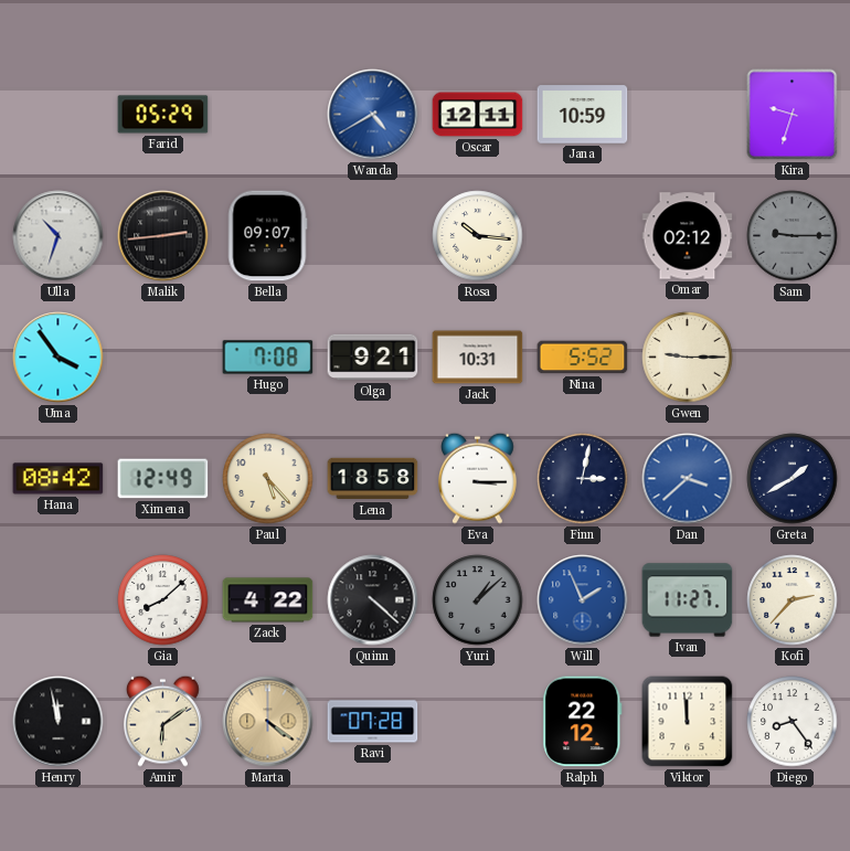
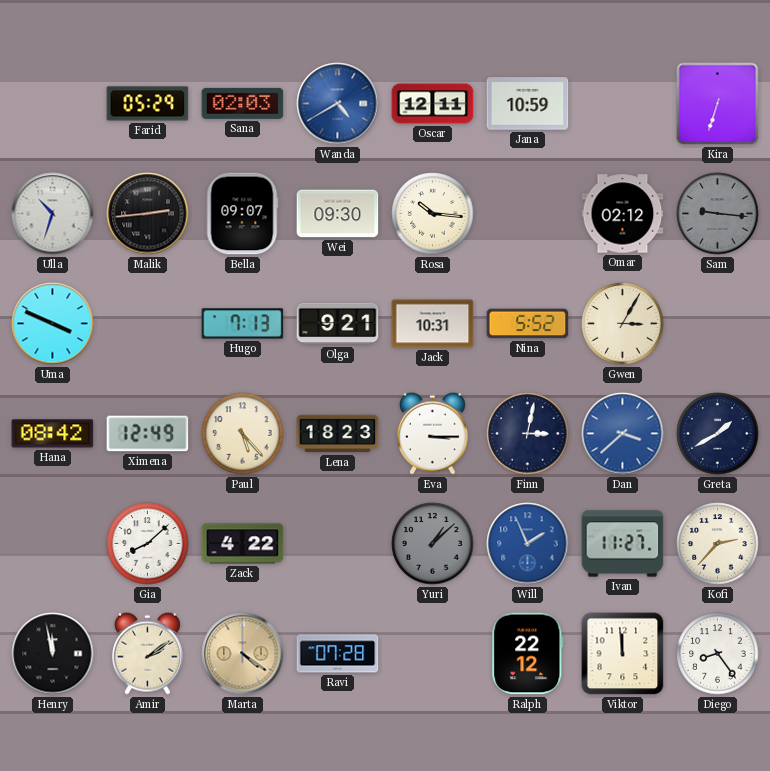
Sana: none -> 02:03 (243, 103)
Kira: 9:33 -> 6:33 (718, 104)
Wei: none -> 09:30 (338, 214)
Sam: 9:15 -> 9:16 (718, 214)
Uma: 3:54 -> 3:49 (53, 324)
Hugo: 7:08 -> 7:13 (243, 324)
Gwen: 9:15 -> 3:05 (623, 324)
Lena: 18:58 -> 18:23 (338, 434)
Quinn: 4:22 -> none (373, 600)
Amir: 6:09 -> 2:09 (148, 653)
